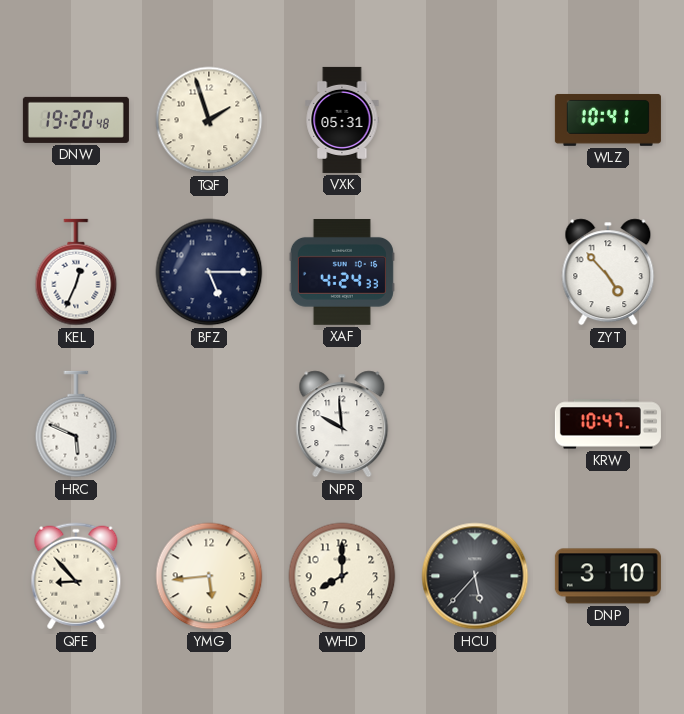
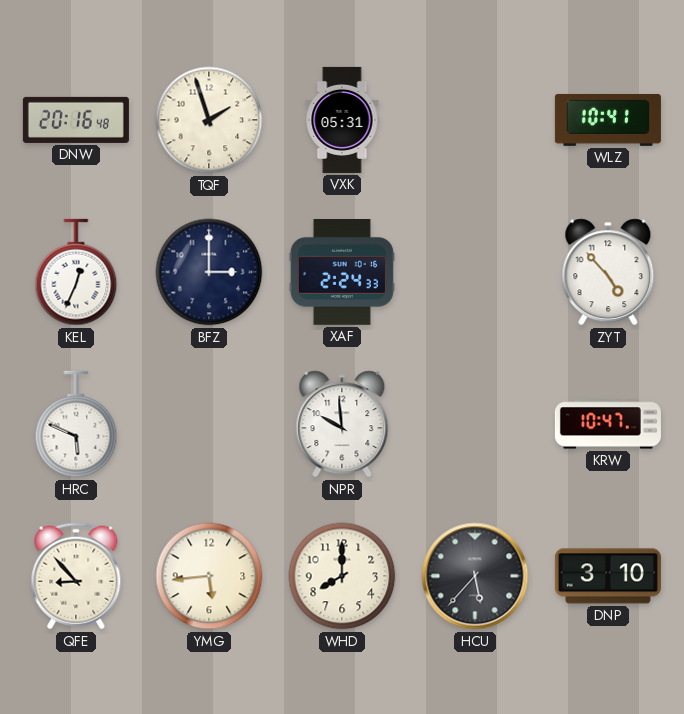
DNW: 19:20 -> 20:16 (76, 120)
BFZ: 5:15 -> 3:00 (209, 272)
XAF: 4:24 -> 2:24 (342, 273)
